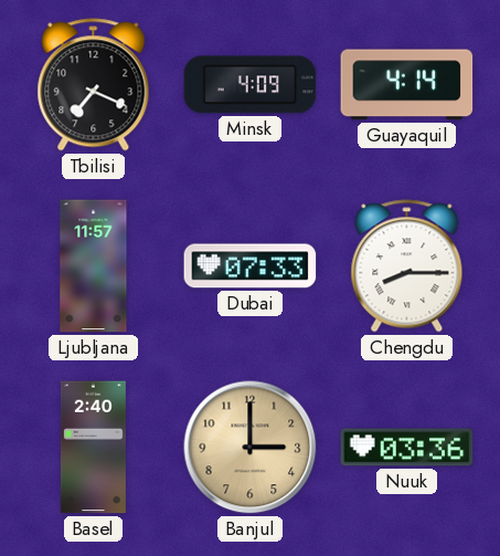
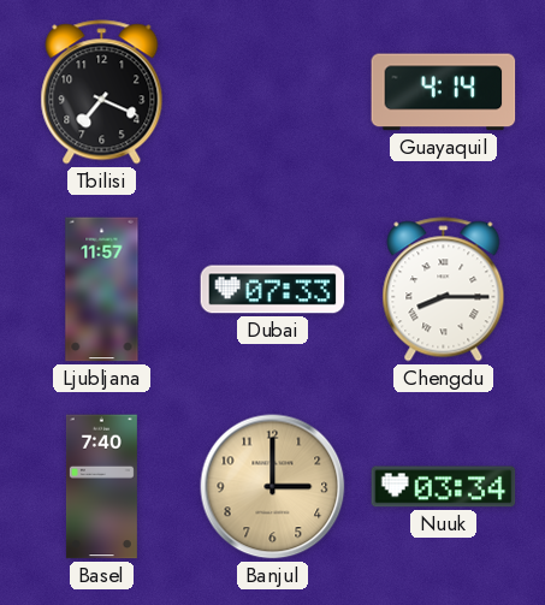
Minsk: 4:09 -> none (251, 85)
Basel: 2:40 -> 7:40 (101, 487)
Nuuk: 03:36 -> 03:34 (444, 487)
